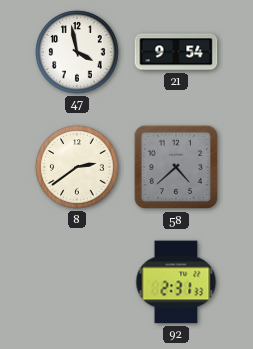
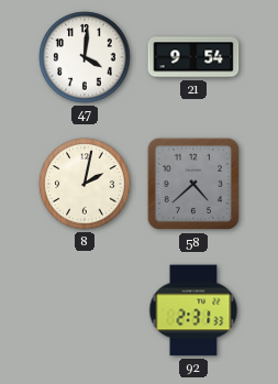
47: 3:58 -> 4:01 (85, 57)
8: 2:39 -> 2:02 (85, 184)
